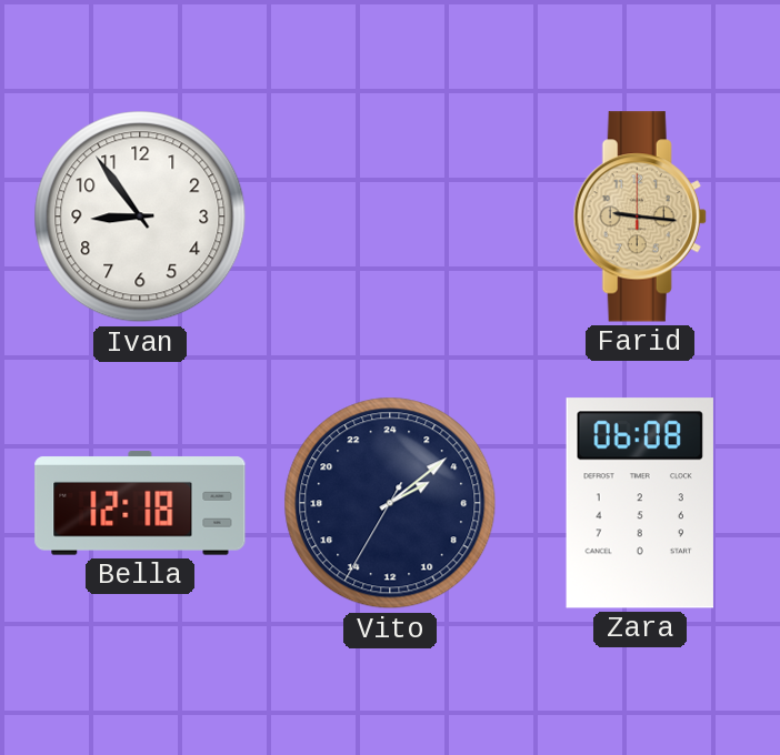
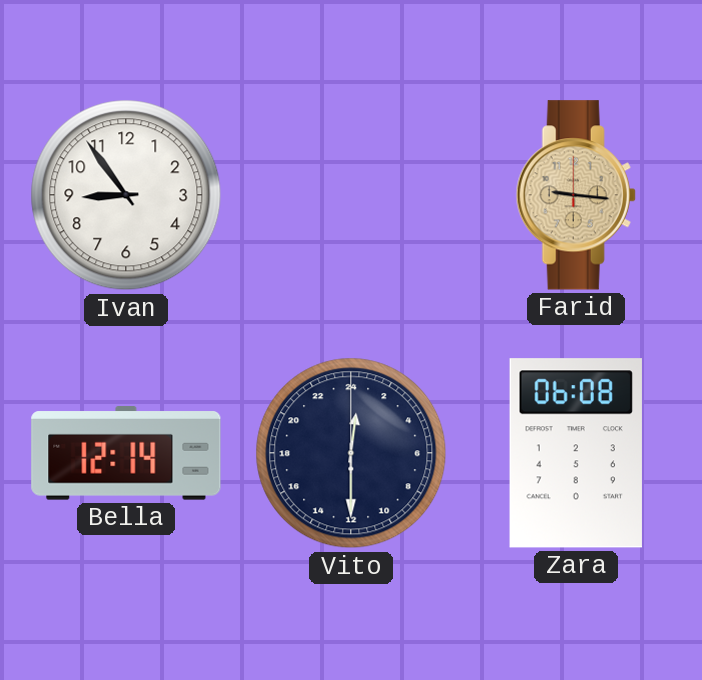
Bella: 12:18 -> 12:14 (126, 453)
Vito: 4:08 -> 0:30 (351, 453)
